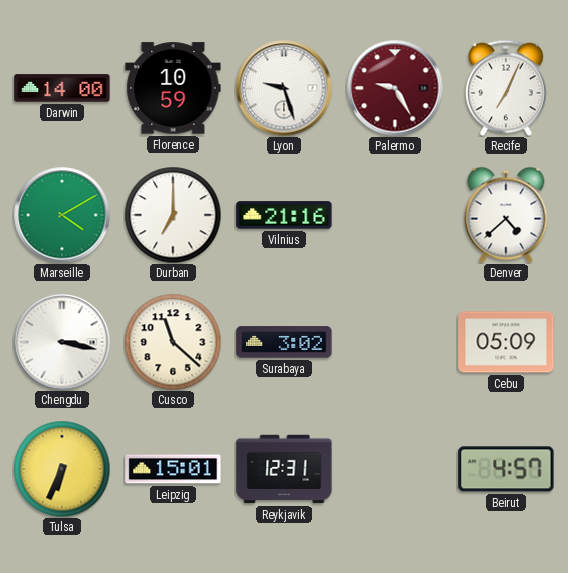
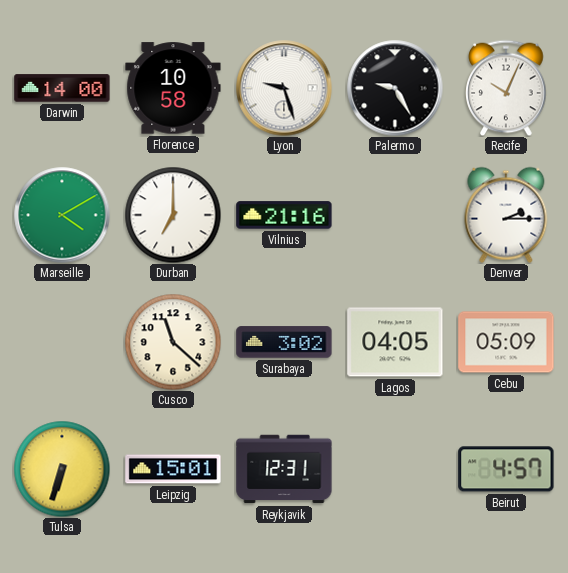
Florence: 10:59 -> 10:58 (173, 88)
Palermo dial: burgundy -> black (395, 88)
Recife: 7:04 -> 10:04 (506, 88)
Denver: 4:38 -> 2:15 (506, 215)
Chengdu: 3:17 -> none (62, 342)
Lagos: none -> 04:05 (395, 342)
Tulsa: 6:34 -> 6:33 (62, 469)
